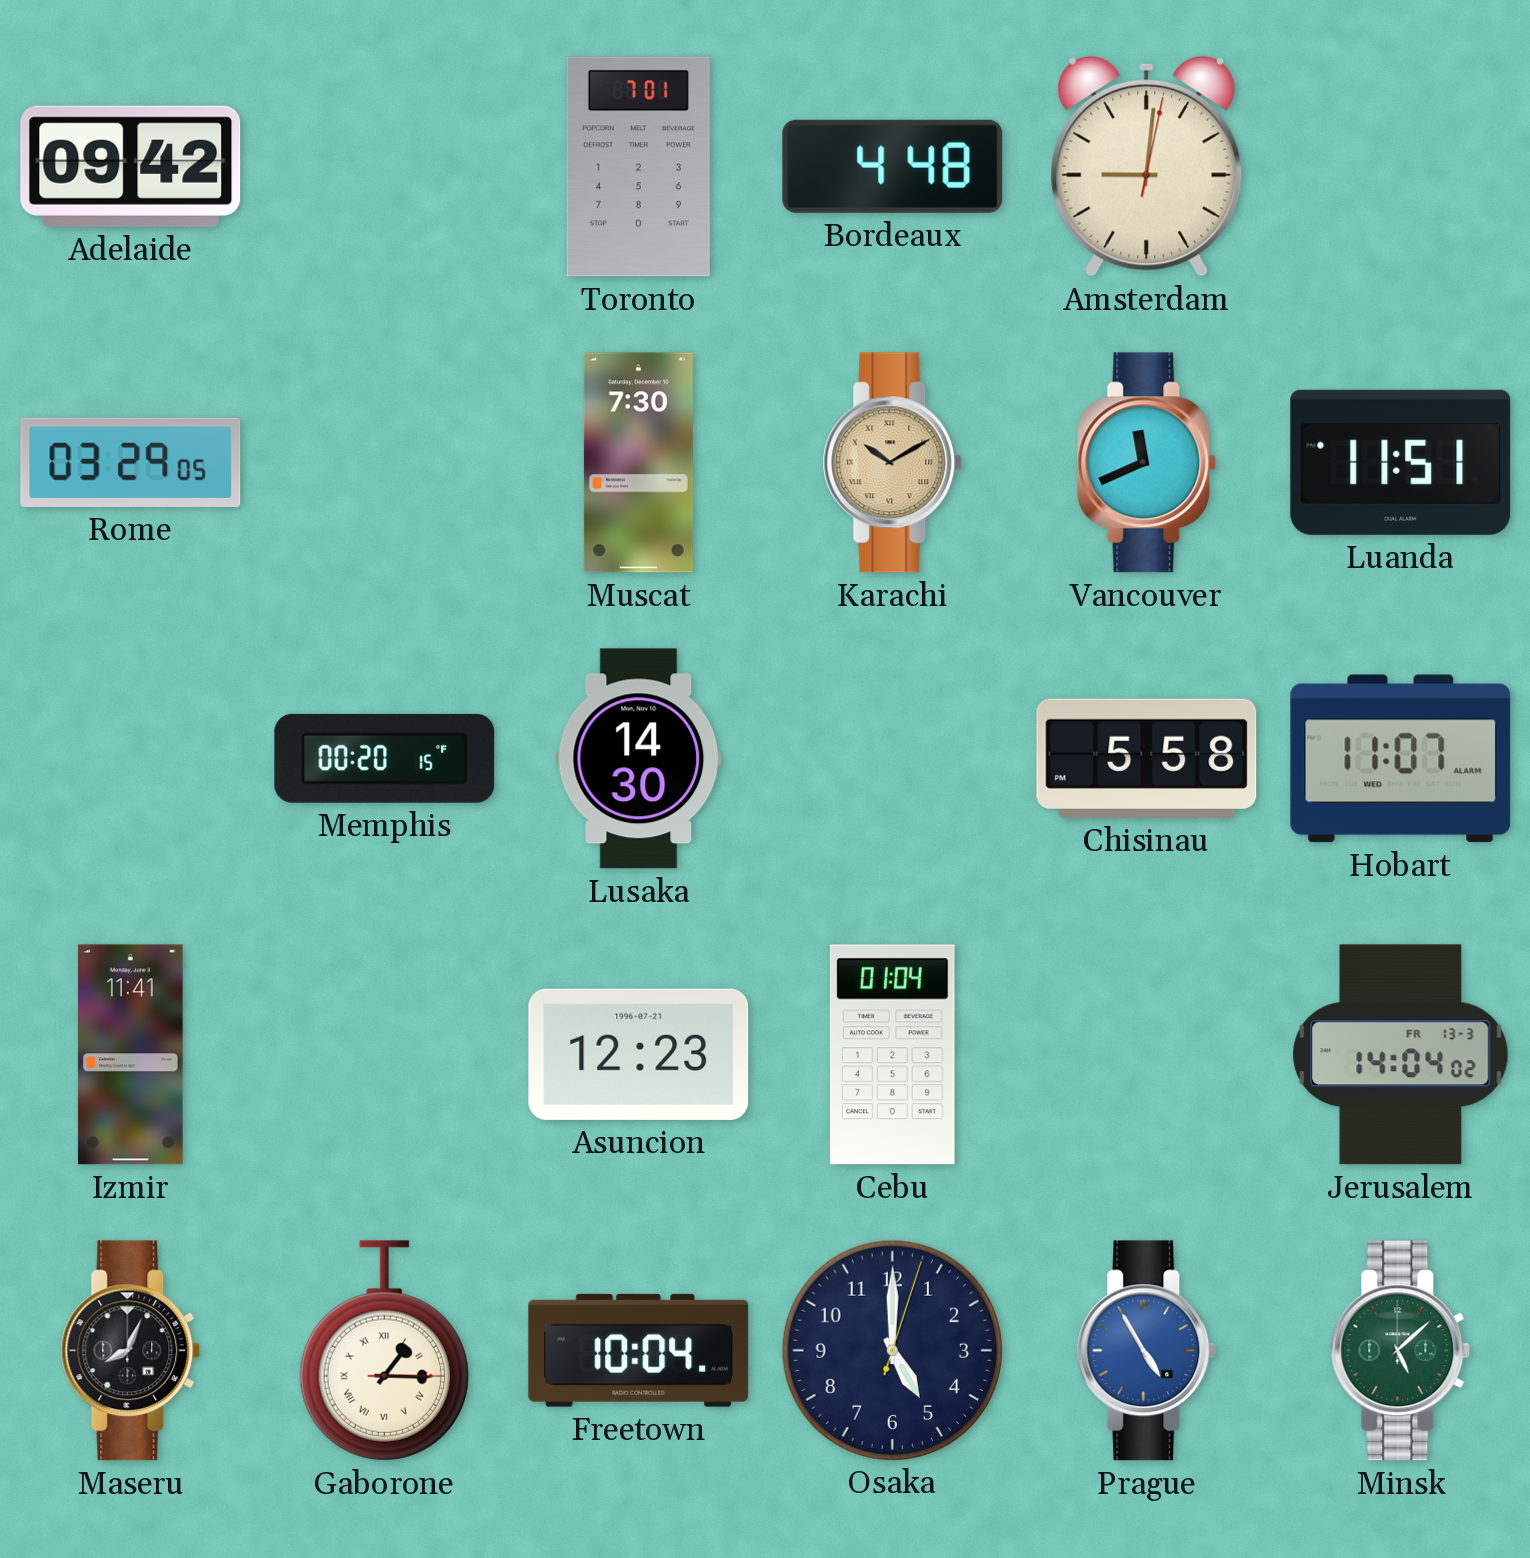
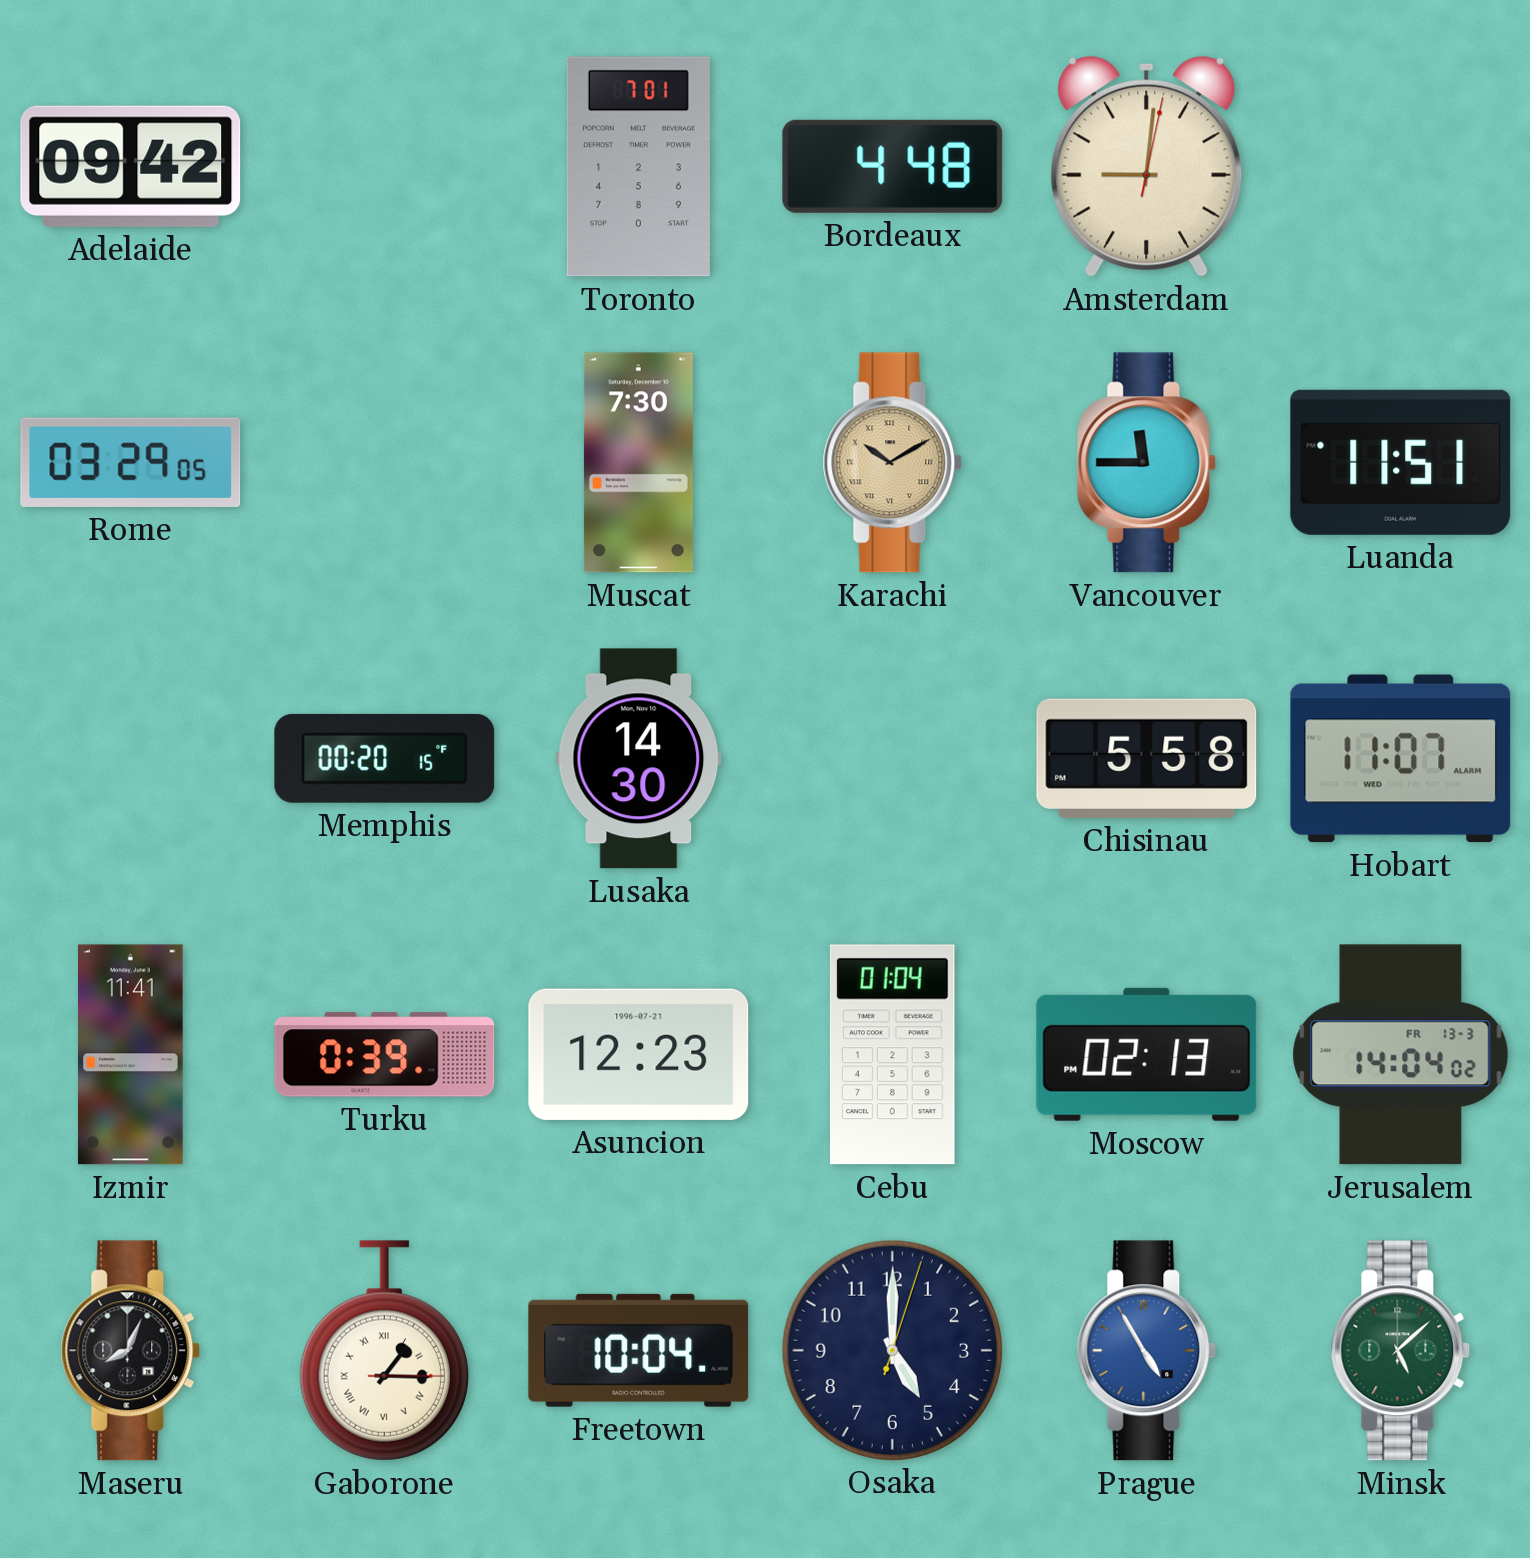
Vancouver: 11:41 -> 11:45 (1147, 463)
Turku: none -> 0:39 (385, 1055)
Moscow: none -> 02:13 (1147, 1054)
